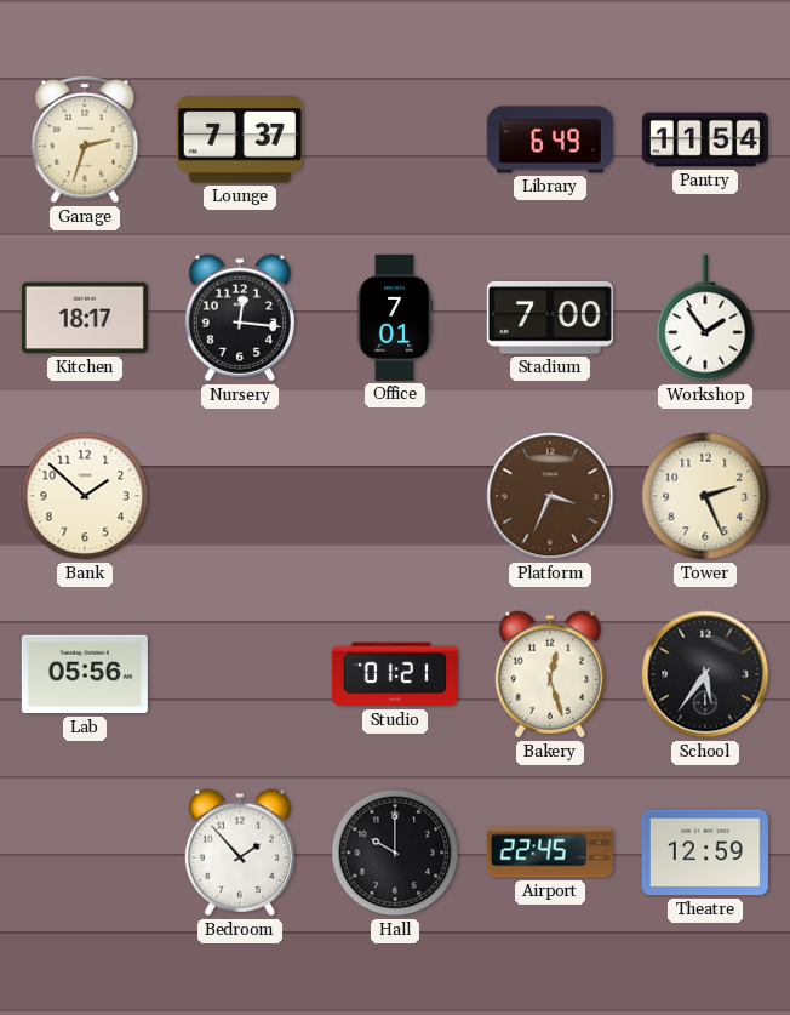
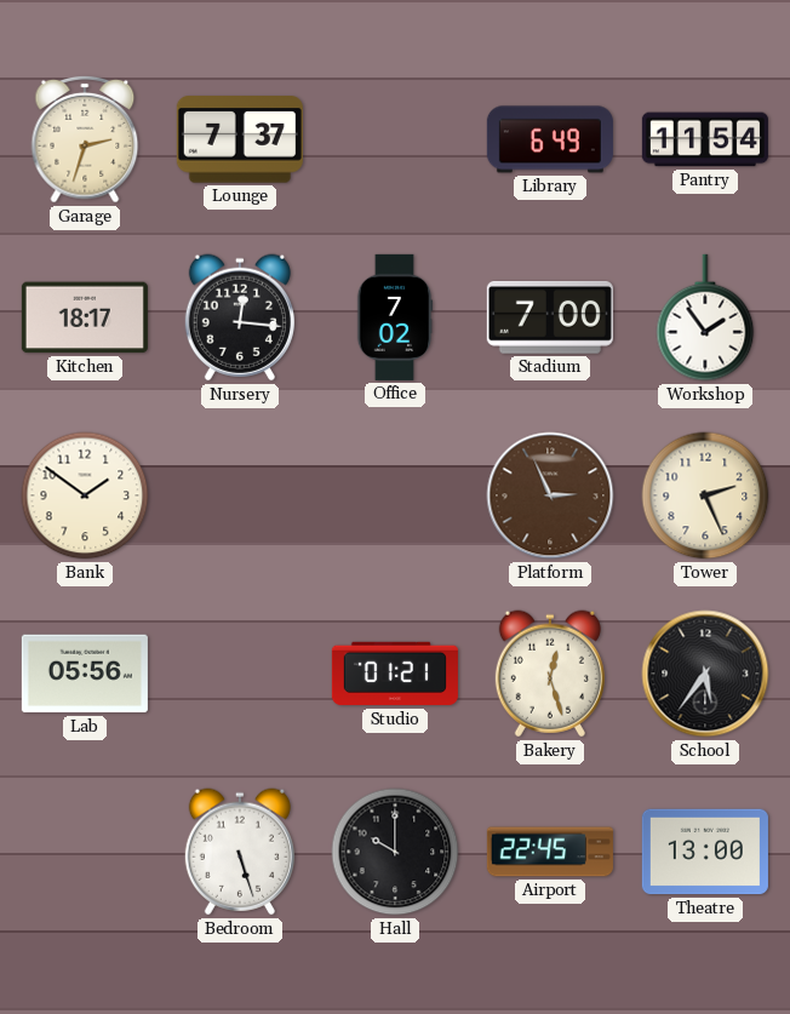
Office: 7:01 -> 7:02 (395, 317)
Bank: 1:52 -> 1:51 (85, 495)
Platform: 3:34 -> 2:56 (550, 495)
Bedroom: 1:53 -> 5:27 (240, 852)
Theatre: 12:59 -> 13:00 (705, 852)
